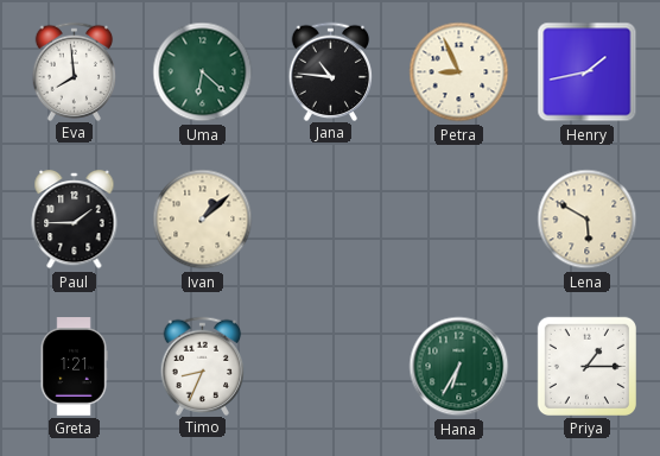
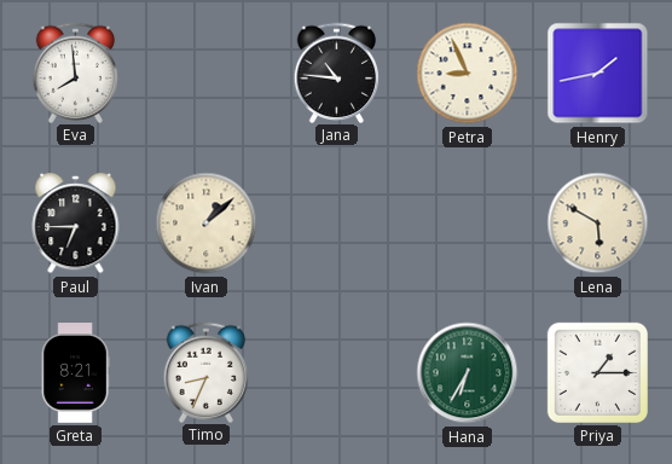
Uma: 6:22 -> none (203, 72)
Paul: 1:45 -> 6:45 (76, 224)
Greta: 1:21 -> 8:21 (75, 373)
